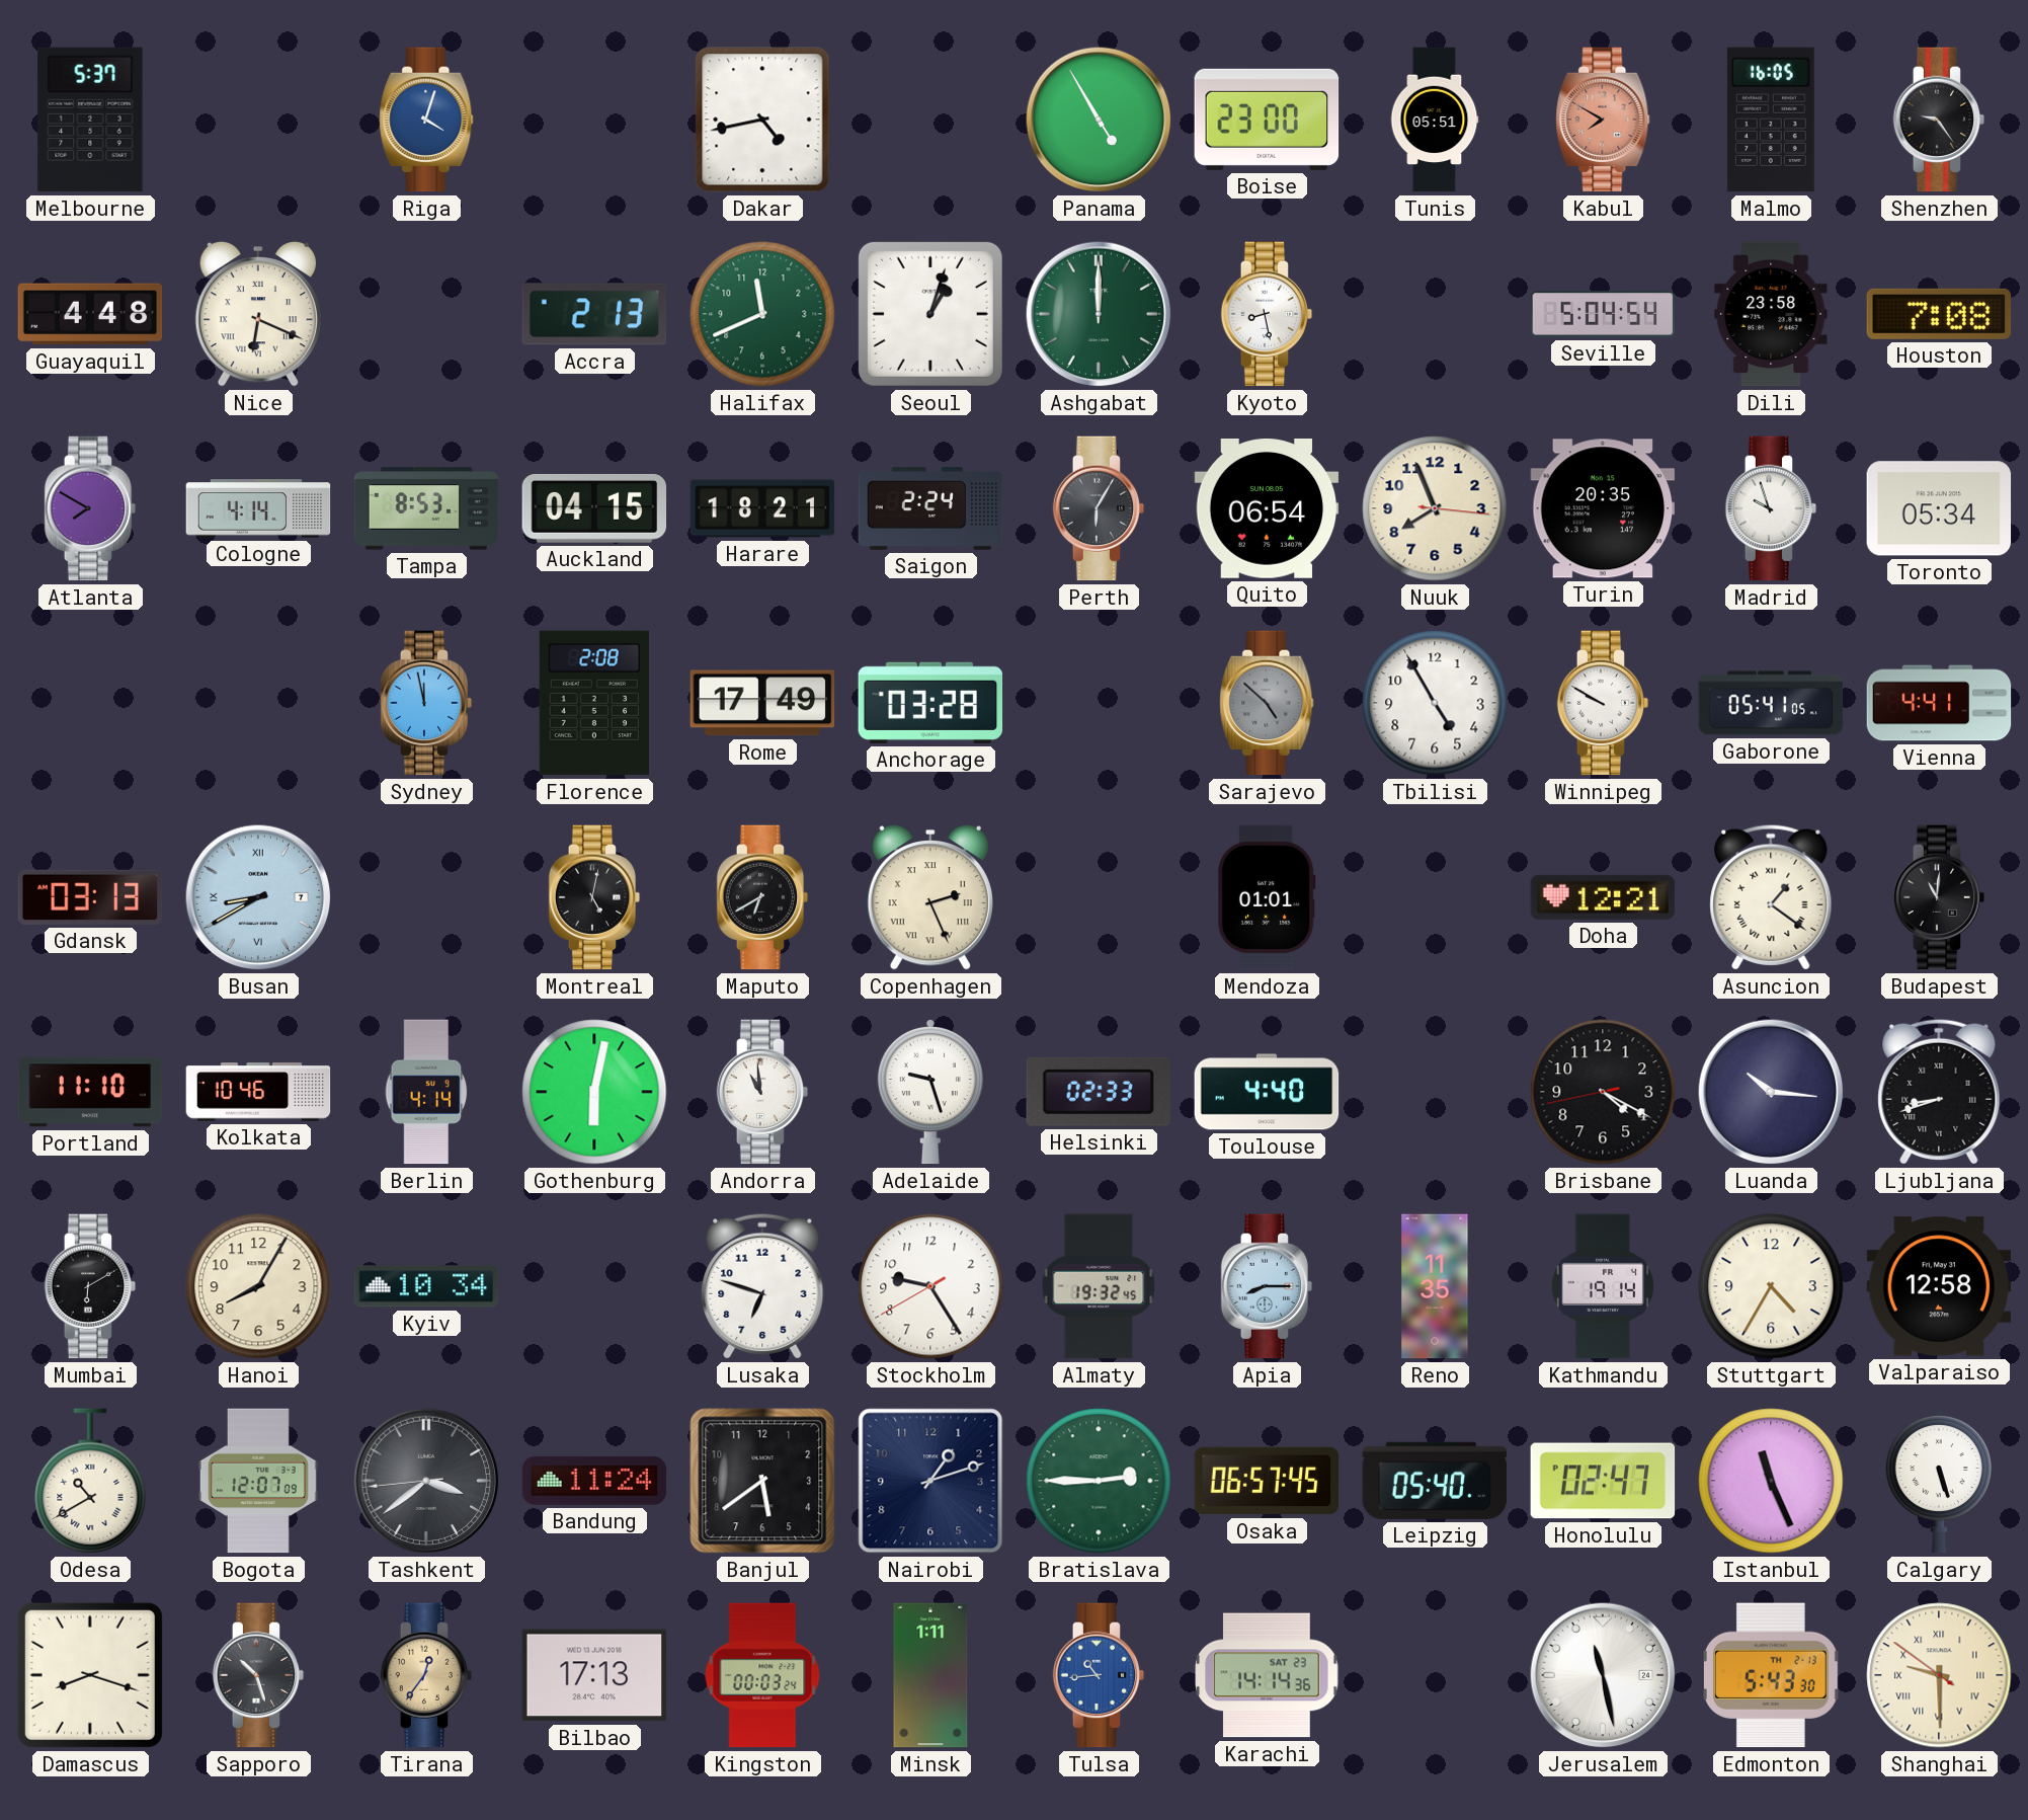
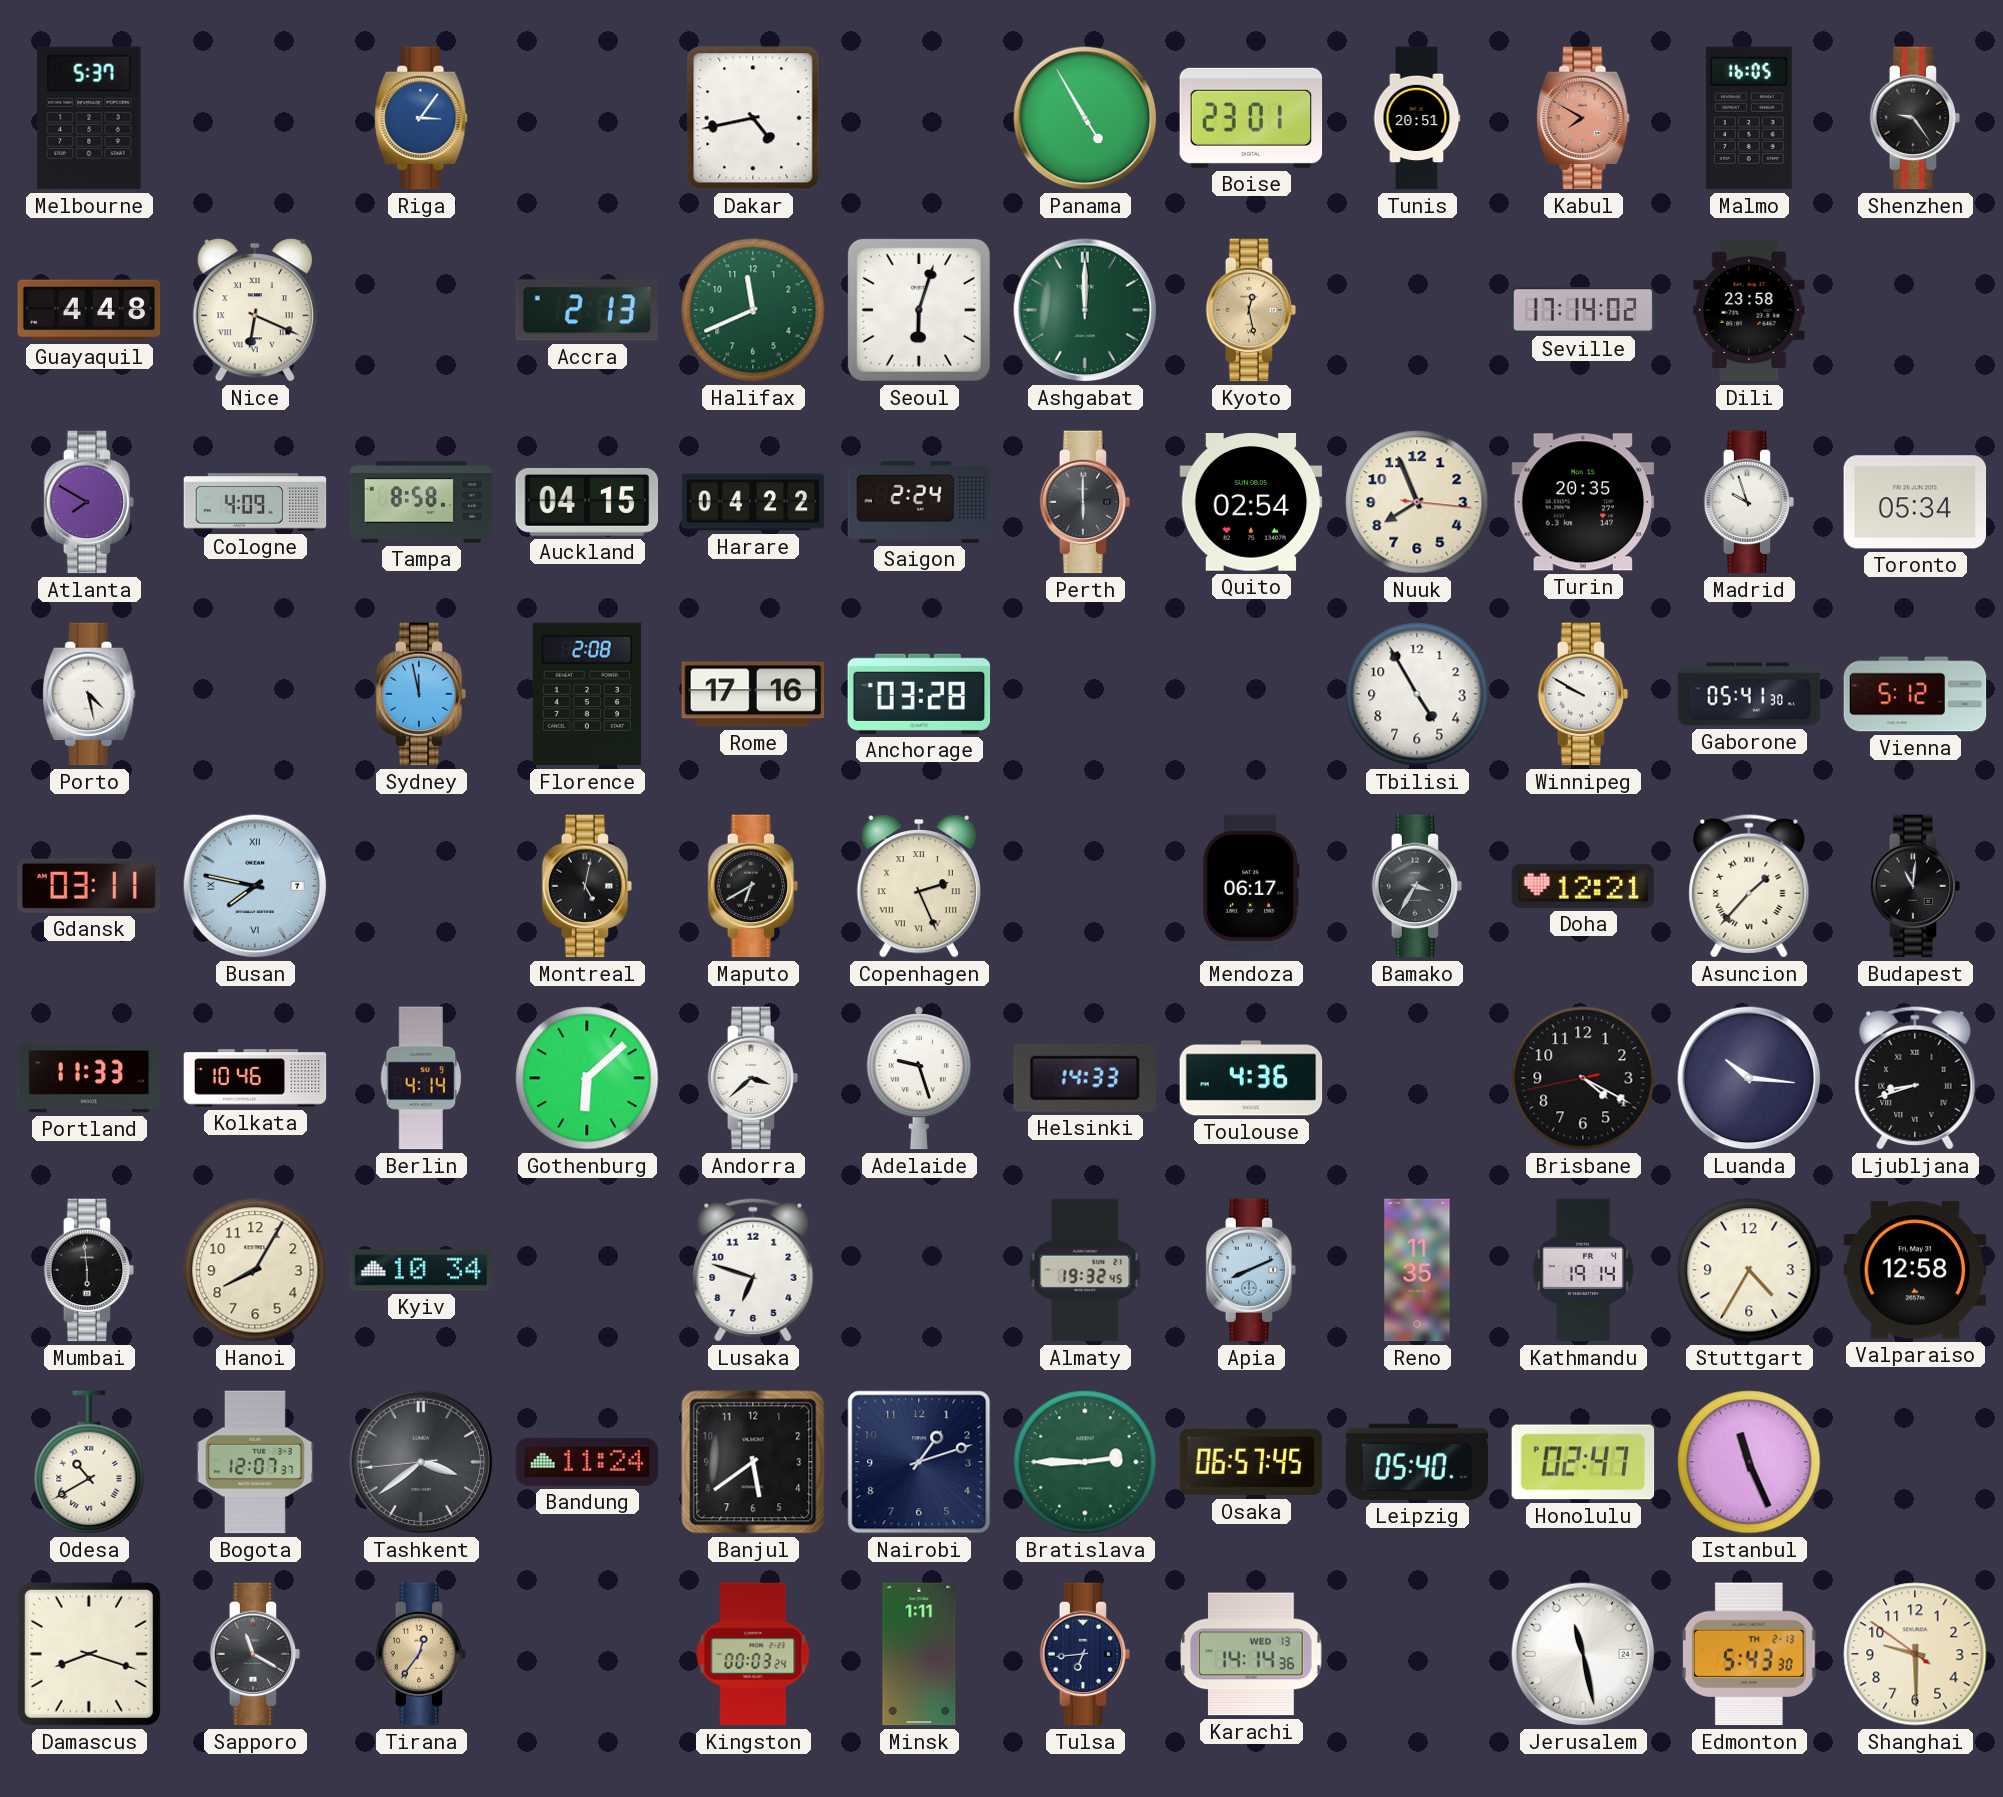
Riga: 4:03 -> 3:06 (421, 118)
Boise: 23:00 -> 23:01 (1251, 118)
Tunis: 05:51 -> 20:51 (1417, 118)
Seoul: 1:03 -> 6:03 (919, 310)
Kyoto: 8:28 -> 12:28 (1251, 310)
Kyoto dial: white -> champagne (1251, 310)
Seville: 5:04 -> 17:14 (1583, 310)
Houston: 7:08 -> none (1939, 314)
Cologne: 4:14 -> 4:09 (255, 502)
Tampa: 8:53 -> 8:58 (421, 502)
Harare: 18:21 -> 04:22 (753, 502)
Perth: 6:05 -> 6:00 (1085, 502)
Quito: 06:54 -> 02:54 (1251, 503)
Porto: none -> 4:28 (89, 694)
Rome: 17:49 -> 17:16 (753, 694)
Sarajevo: 4:52 -> none (1267, 703)
Gaborone: 05:41:05 -> 05:41:30 (1749, 694)
Vienna: 4:41 -> 5:12 (1915, 694)
Gdansk: 03:13 -> 03:11 (89, 886)
Busan: 8:40 -> 7:47 (255, 886)
Mendoza: 01:01 -> 06:17 (1251, 886)
Bamako: none -> 3:35 (1417, 886)
Asuncion: 1:21 -> 1:37 (1749, 886)
Portland: 11:10 -> 11:33 (89, 1078)
Gothenburg: 6:02 -> 6:08 (587, 1078)
Andorra: 10:59 -> 3:38 (753, 1078)
Helsinki: 02:33 -> 14:33 (1085, 1078)
Toulouse: 4:40 -> 4:36 (1251, 1078)
Mumbai: 6:10 -> 5:59 (89, 1270)
Stockholm: 9:24 -> none (930, 1286)
Apia: 8:15 -> 8:11 (1251, 1270)
Bogota: 12:07:09 -> 12:07:37 (255, 1462)
Calgary: 5:27 -> none (1939, 1481)
Sapporo: 10:27 -> 11:20 (255, 1654)
Bilbao: 17:13 -> none (594, 1675)
Tulsa: 10:44 -> 6:44 (1085, 1654)
Tulsa dial: blue -> navy (1085, 1654)
Karachi date: SAT 23 -> WED 13 (1251, 1654)
Shanghai numerals: Roman -> Arabic (1915, 1654)
